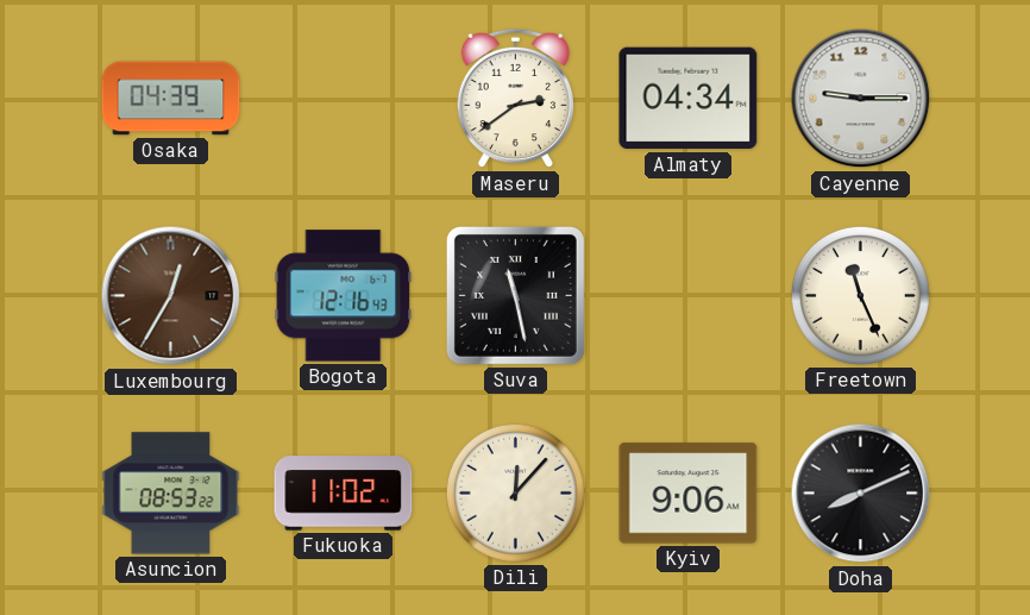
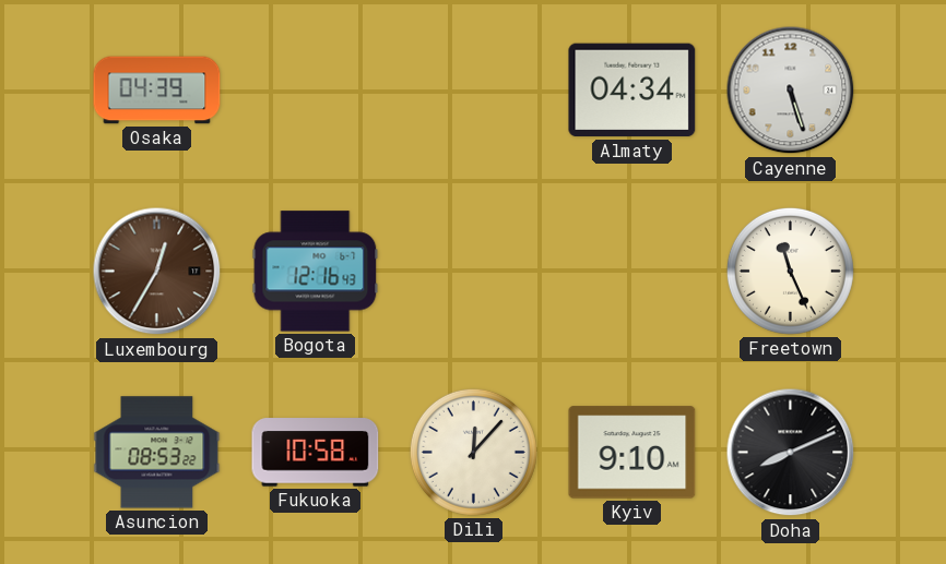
Maseru: 2:39 -> none (515, 99)
Cayenne: 9:15 -> 5:27 (791, 91)
Suva: 11:28 -> none (515, 295)
Fukuoka: 11:02 -> 10:58 (316, 453)
Kyiv: 9:06 -> 9:10 (632, 453)
